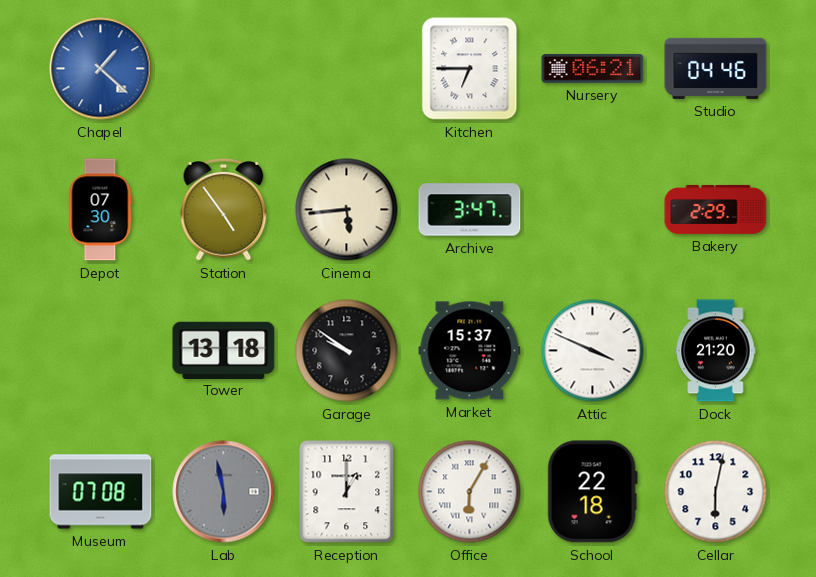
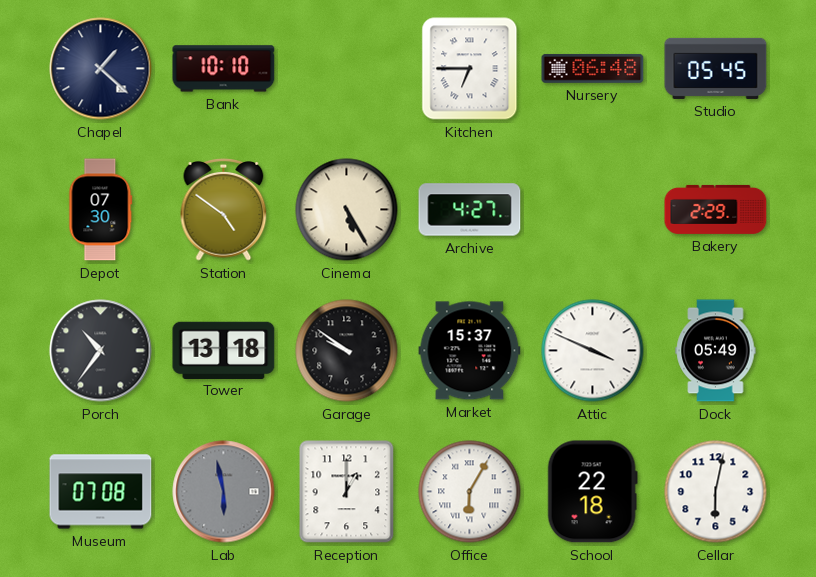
Chapel dial: blue -> navy (101, 69)
Bank: none -> 10:10 (224, 69)
Nursery: 06:21 -> 06:48 (593, 68)
Studio: 04:46 -> 05:45 (716, 68)
Station: 4:54 -> 4:51 (224, 210)
Cinema: 5:44 -> 5:25 (347, 210)
Archive: 3:47 -> 4:27 (470, 210)
Porch: none -> 10:36 (101, 351)
Dock: 21:20 -> 05:49 (716, 351)
